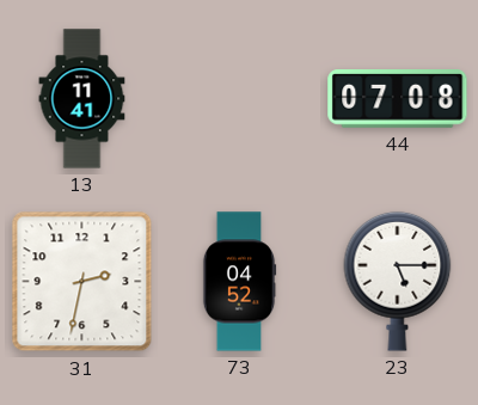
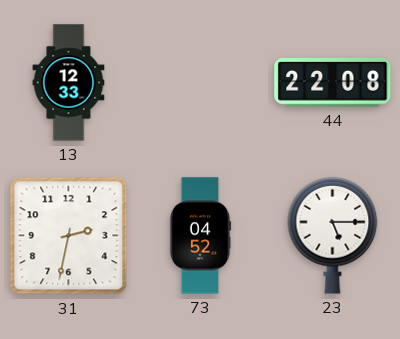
13: 11:41 -> 12:33 (69, 83)
44: 07:08 -> 22:08 (333, 83)
